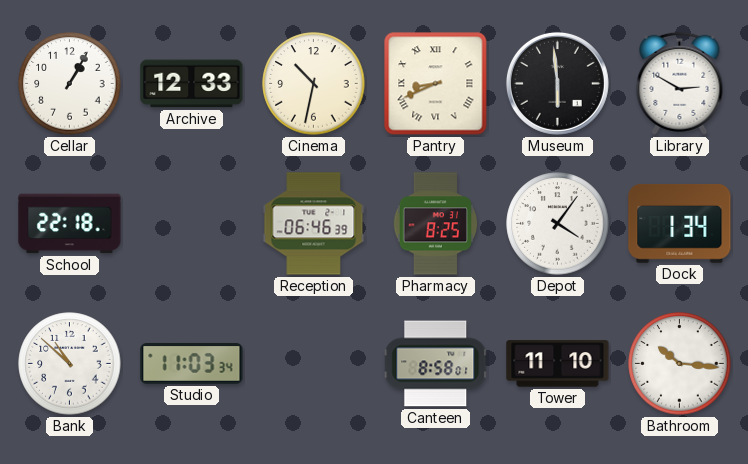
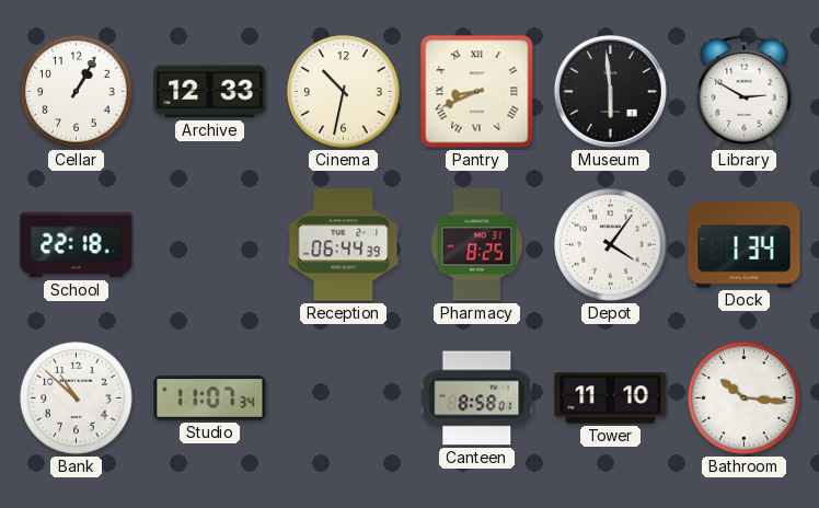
Reception: 06:46 -> 06:44 (344, 245)
Studio: 11:03 -> 11:07 (210, 399)
